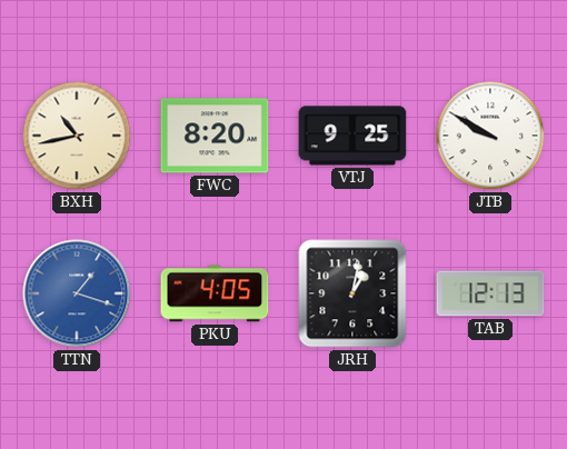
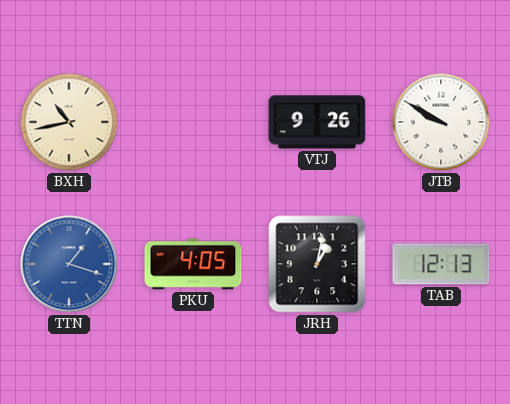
FWC: 8:20 -> none (215, 136)
VTJ: 9:25 -> 9:26 (317, 122)
